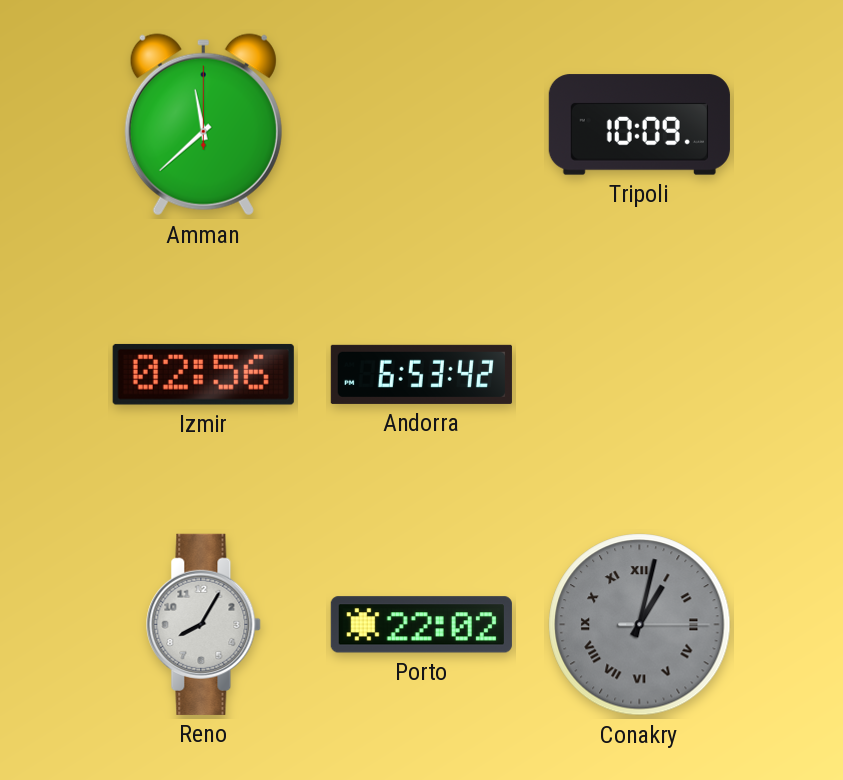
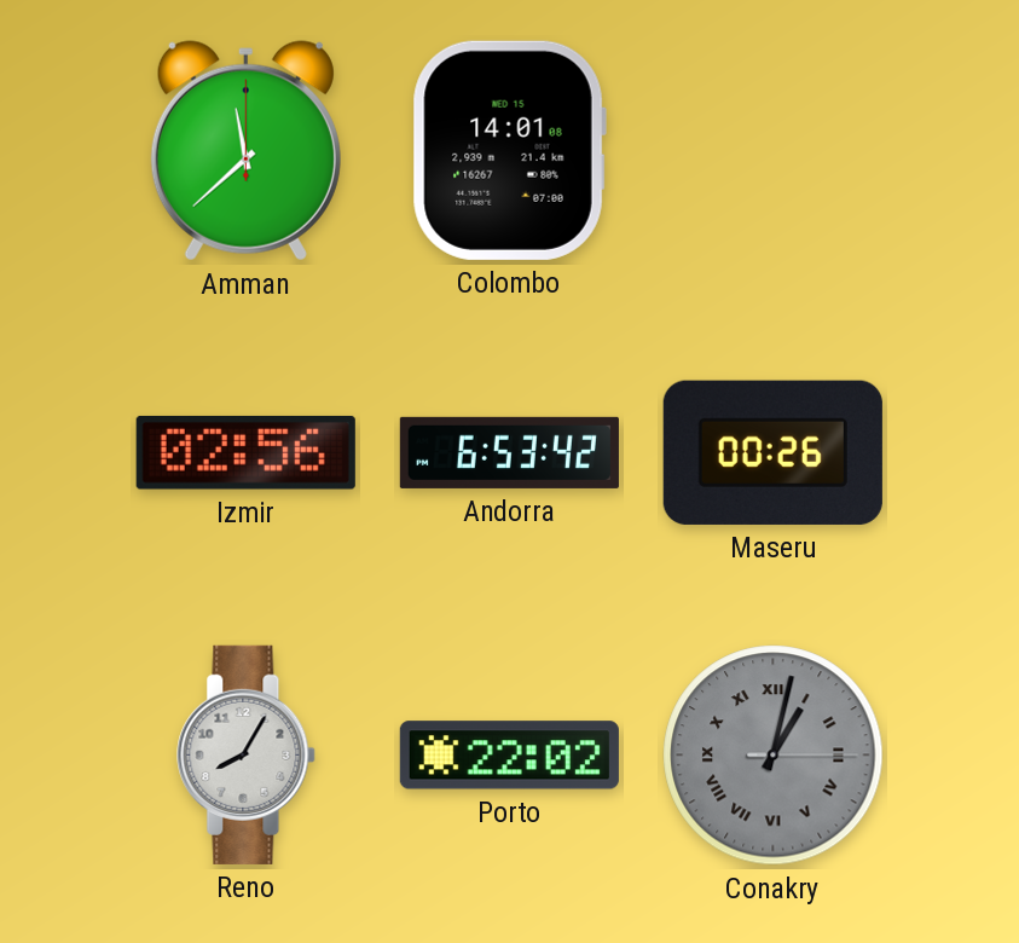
Colombo: none -> 14:01 (509, 150)
Tripoli: 10:09 -> none (639, 125)
Maseru: none -> 00:26 (772, 452)
